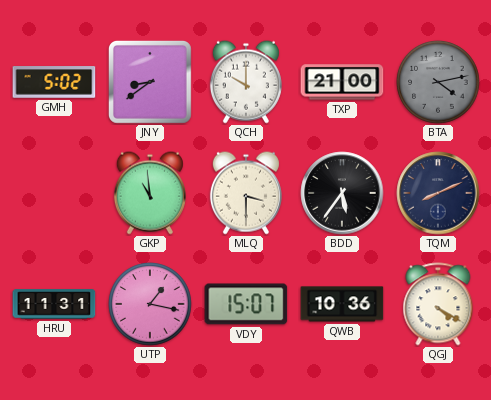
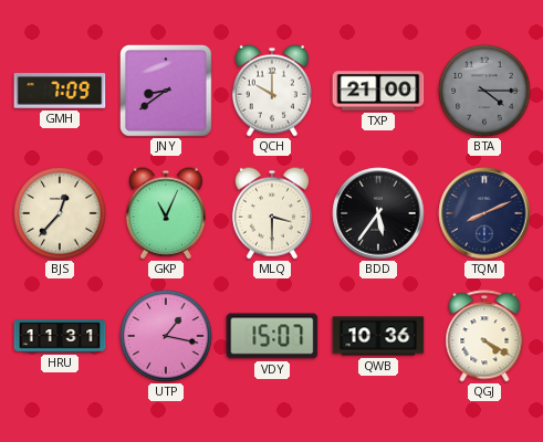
GMH: 5:02 -> 7:09 (60, 91)
BTA: 4:13 -> 4:15 (484, 91)
BJS: none -> 12:37 (60, 213)
GKP: 10:59 -> 11:04 (166, 213)
